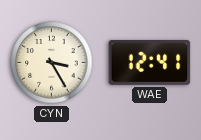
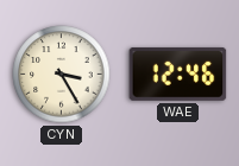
WAE: 12:41 -> 12:46 (178, 74)
